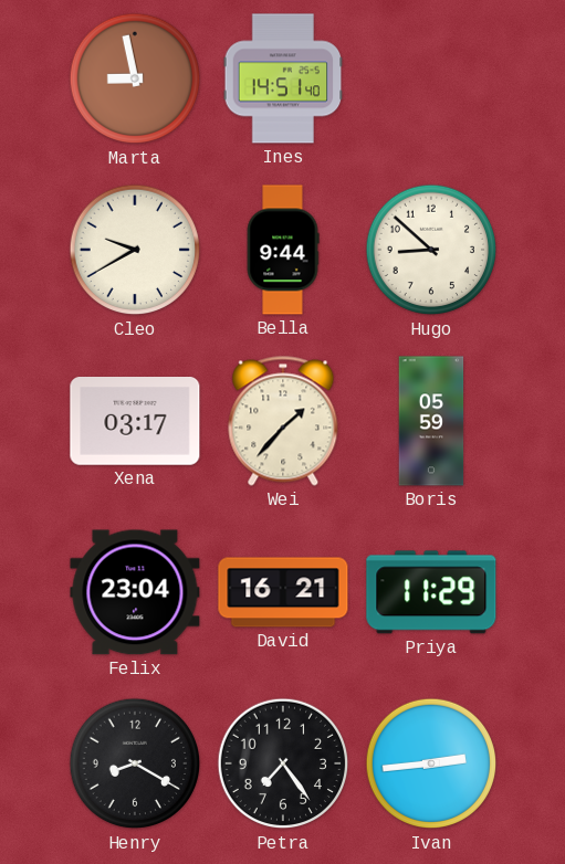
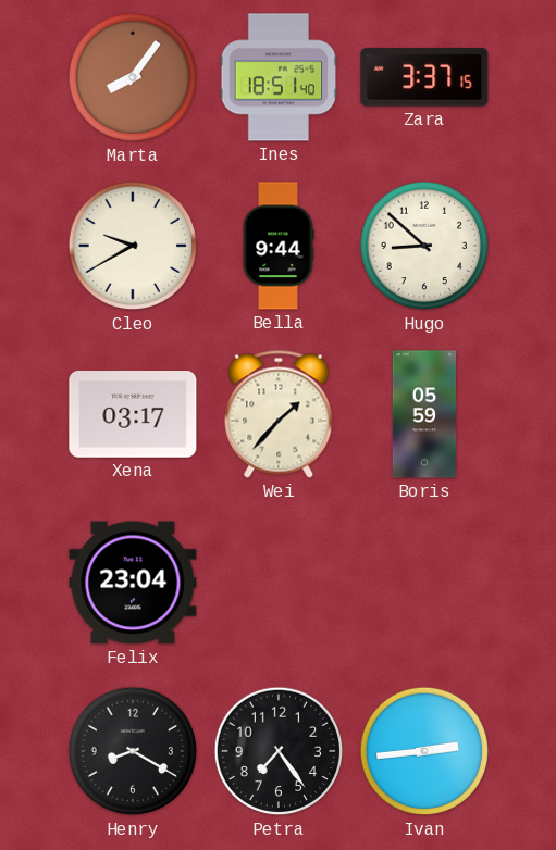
Marta: 8:58 -> 8:06 (133, 77)
Ines: 14:51 -> 18:51 (279, 77)
Zara: none -> 3:37 (424, 77)
David: 16:21 -> none (283, 592)
Priya: 11:29 -> none (431, 592)
